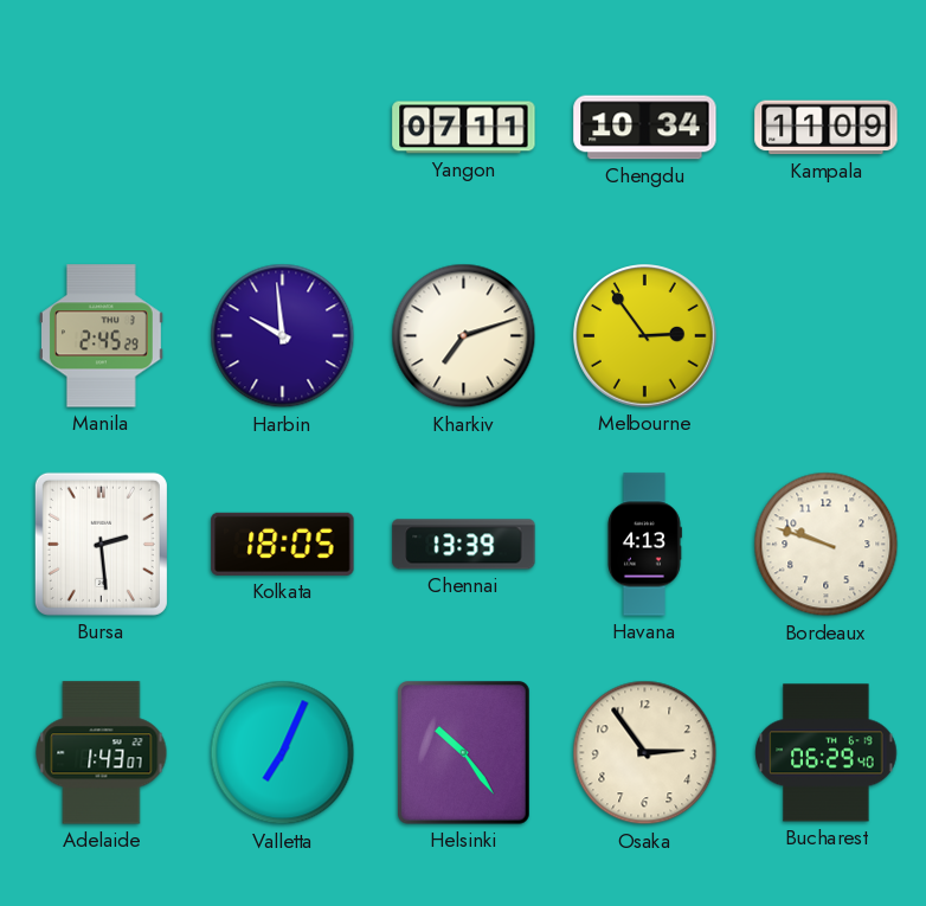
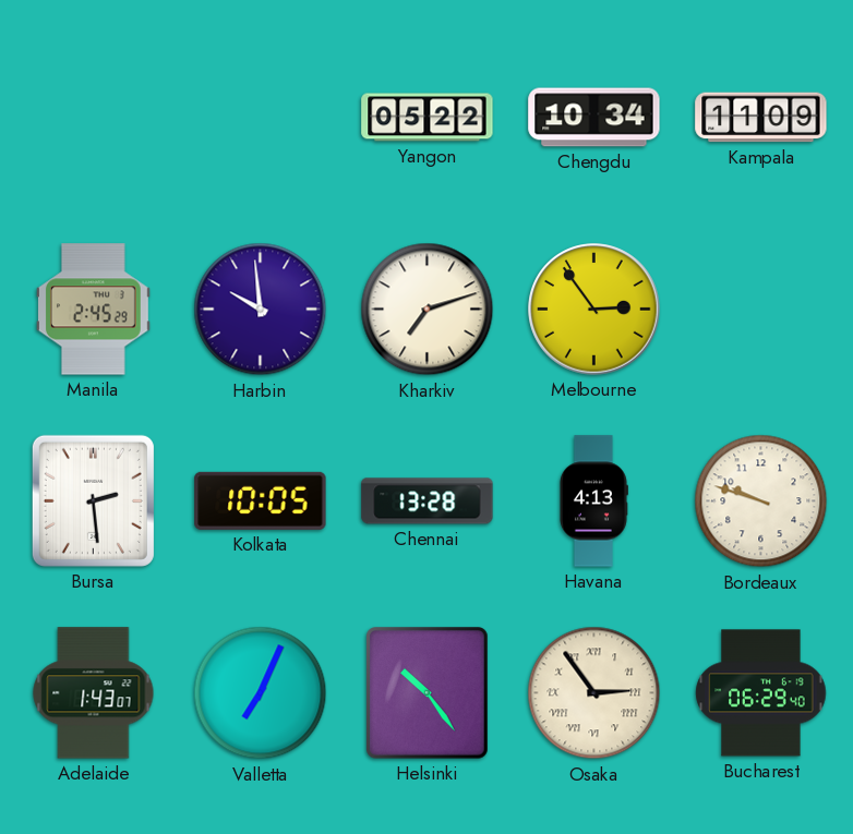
Yangon: 07:11 -> 05:22 (428, 118)
Kolkata: 18:05 -> 10:05 (261, 500)
Chennai: 13:39 -> 13:28 (428, 501)
Osaka numerals: Arabic -> Roman (594, 693)
